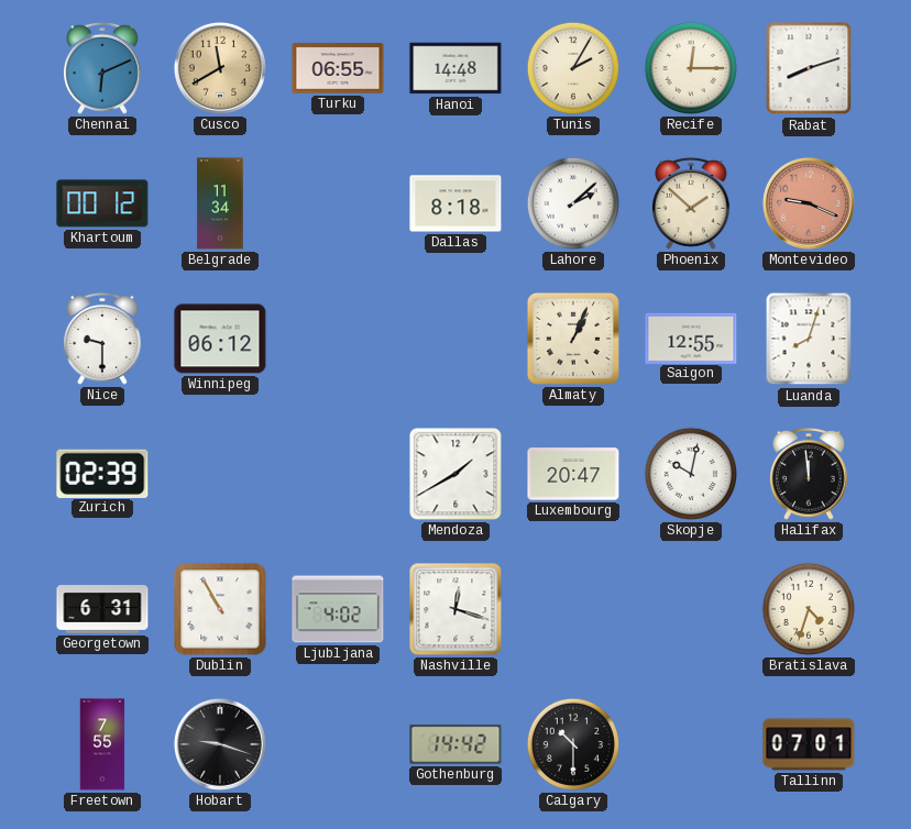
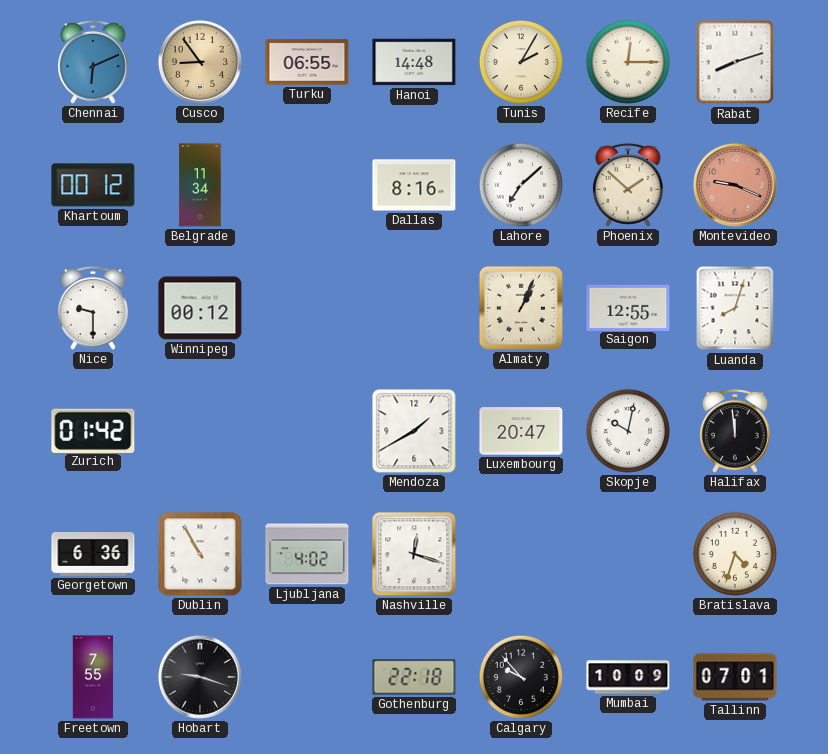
Cusco: 11:40 -> 8:54 (200, 62)
Dallas: 8:18 -> 8:16 (414, 185)
Lahore: 2:08 -> 7:08 (521, 185)
Winnipeg: 06:12 -> 00:12 (200, 308)
Zurich: 02:39 -> 01:42 (93, 430)
Georgetown: 6:31 -> 6:36 (93, 555)
Gothenburg: 14:42 -> 22:18 (414, 677)
Calgary: 10:30 -> 9:53 (521, 677)
Mumbai: none -> 10:09 (628, 677)
